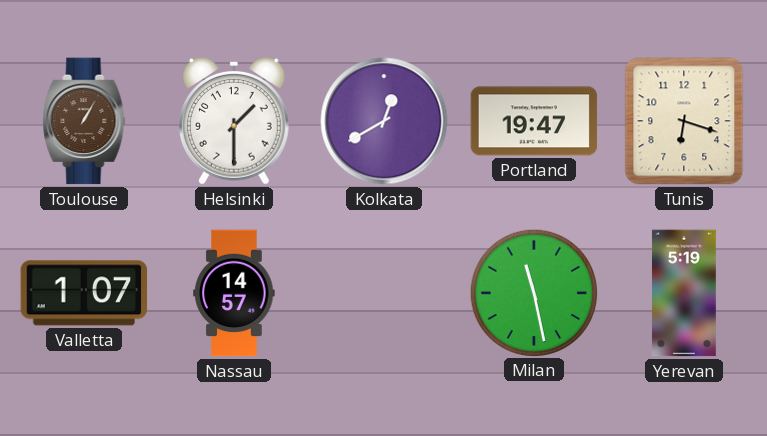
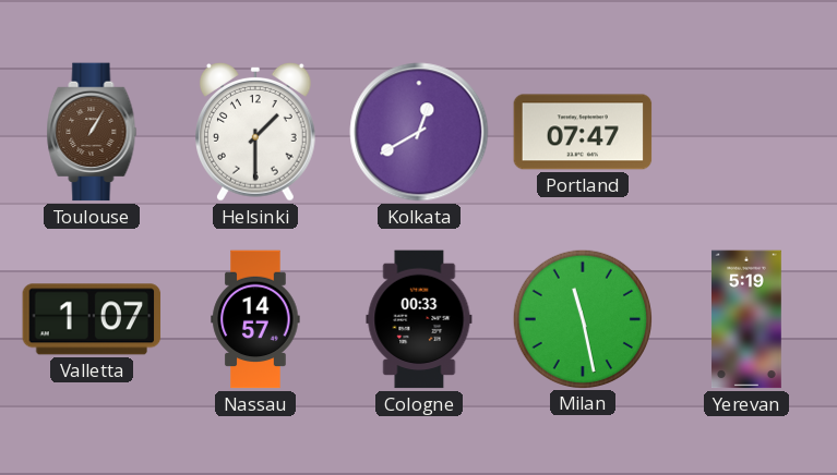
Portland: 19:47 -> 07:47 (583, 132)
Tunis: 6:18 -> none (684, 121)
Cologne: none -> 00:33 (419, 319)
